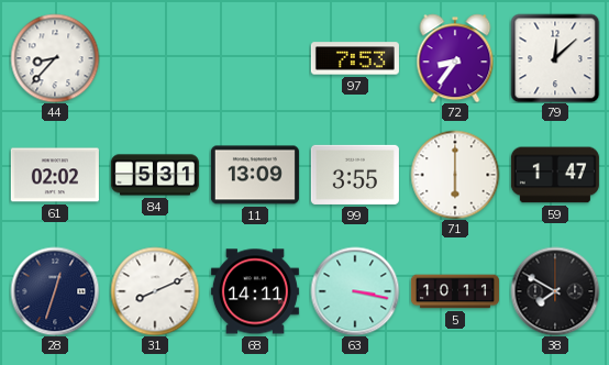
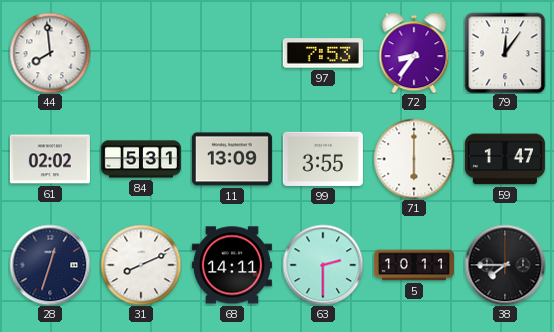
44: 8:37 -> 7:59 (50, 53)
79: 12:08 -> 12:06 (505, 53)
63: 3:17 -> 2:30 (323, 265)
38: 7:50 -> 7:45 (505, 265)
